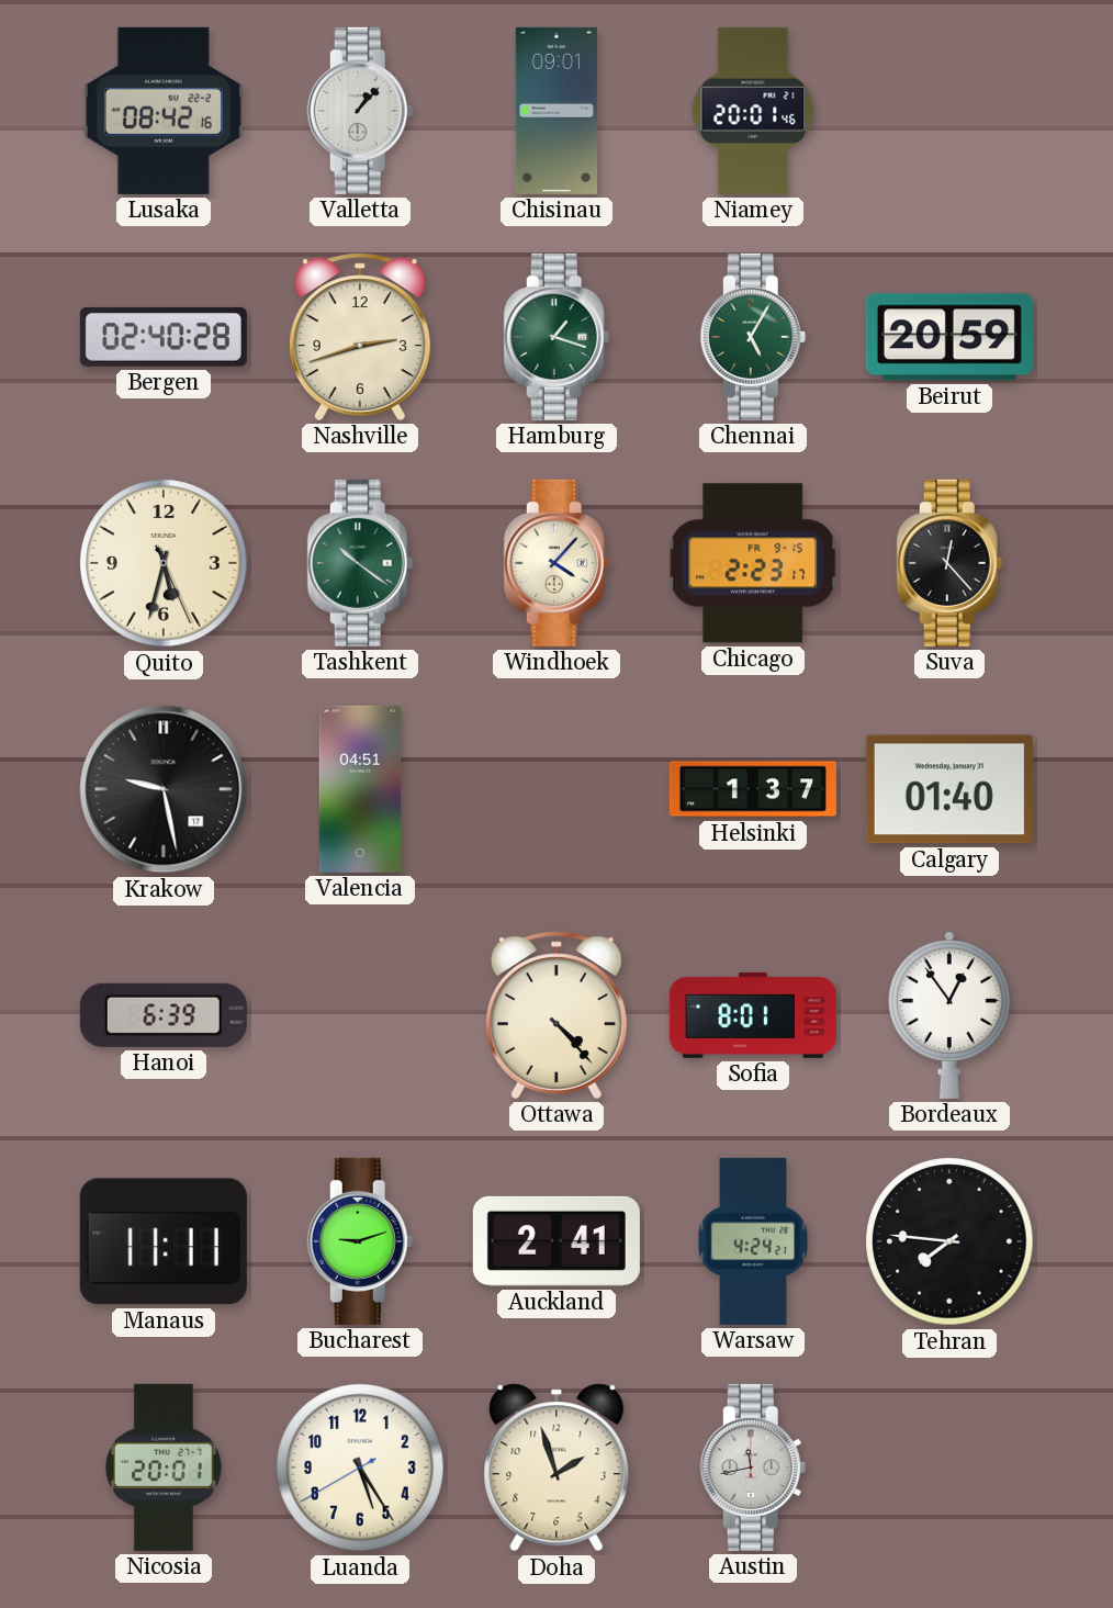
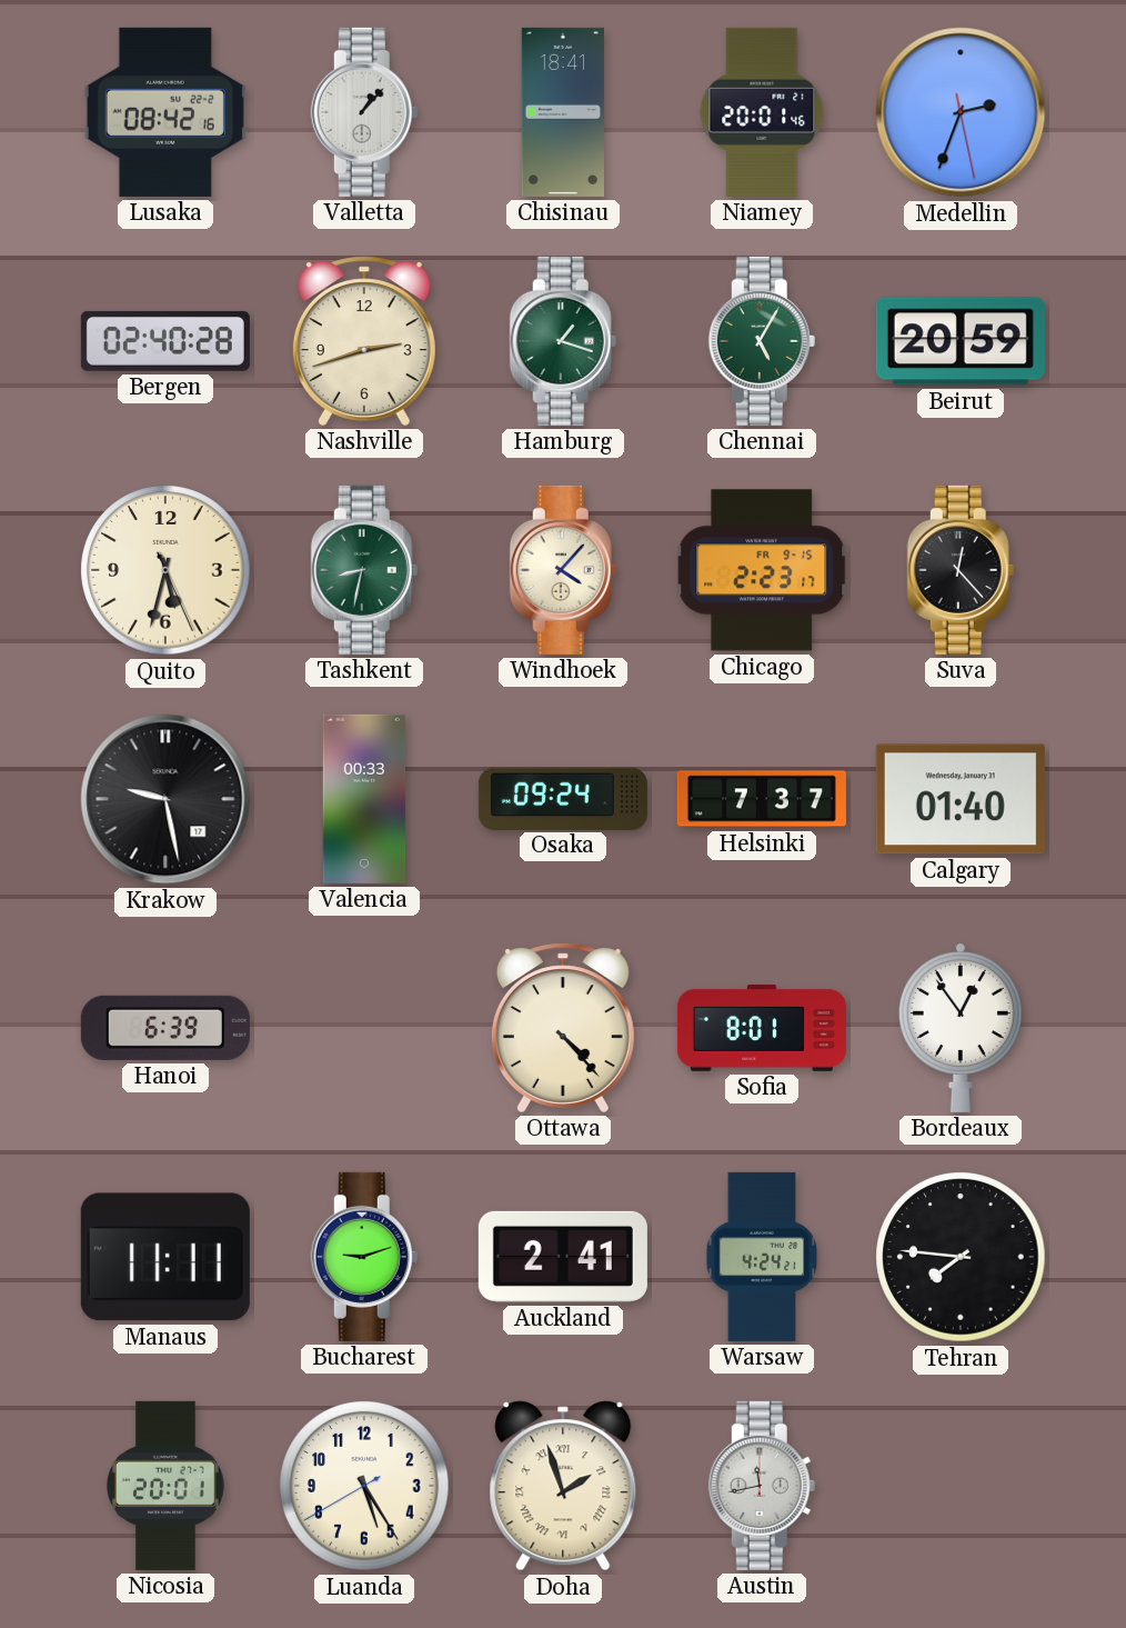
Chisinau: 09:01 -> 18:41 (563, 112)
Medellin: none -> 2:33 (961, 112)
Tashkent: 10:21 -> 8:32 (364, 570)
Valencia: 04:51 -> 00:33 (364, 799)
Osaka: none -> 09:24 (563, 798)
Helsinki: 1:37 -> 7:37 (762, 799)
Doha numerals: Arabic -> Roman (563, 1486)
